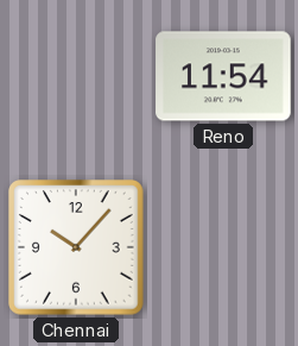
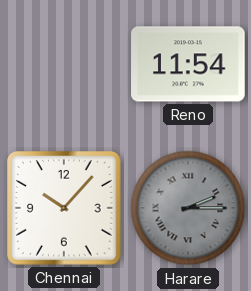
Harare: none -> 2:15 (188, 208)
